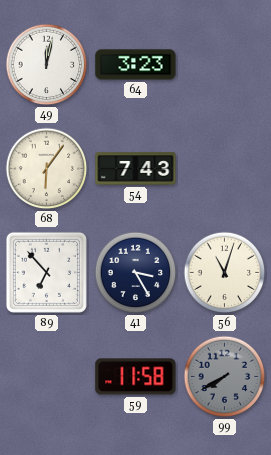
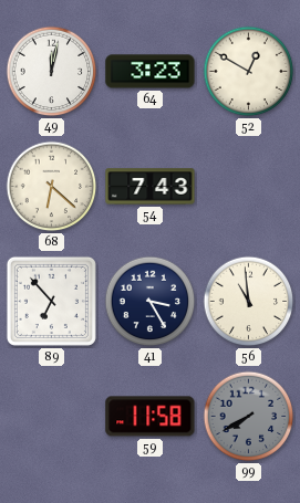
52: none -> 12:50 (249, 72)
68: 6:06 -> 6:22 (52, 187)
56: 11:03 -> 10:59 (249, 302)
